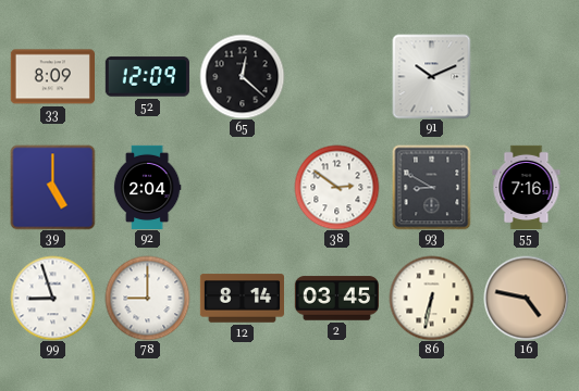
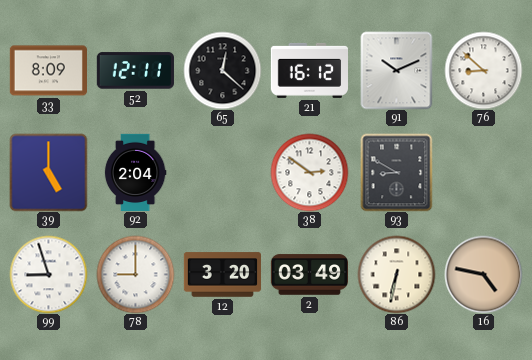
52: 12:09 -> 12:11 (135, 71)
21: none -> 16:12 (309, 70)
76: none -> 8:52 (483, 70)
55: 7:16 -> none (527, 187)
12: 8:14 -> 3:20 (222, 275)
2: 03:45 -> 03:49 (309, 275)
